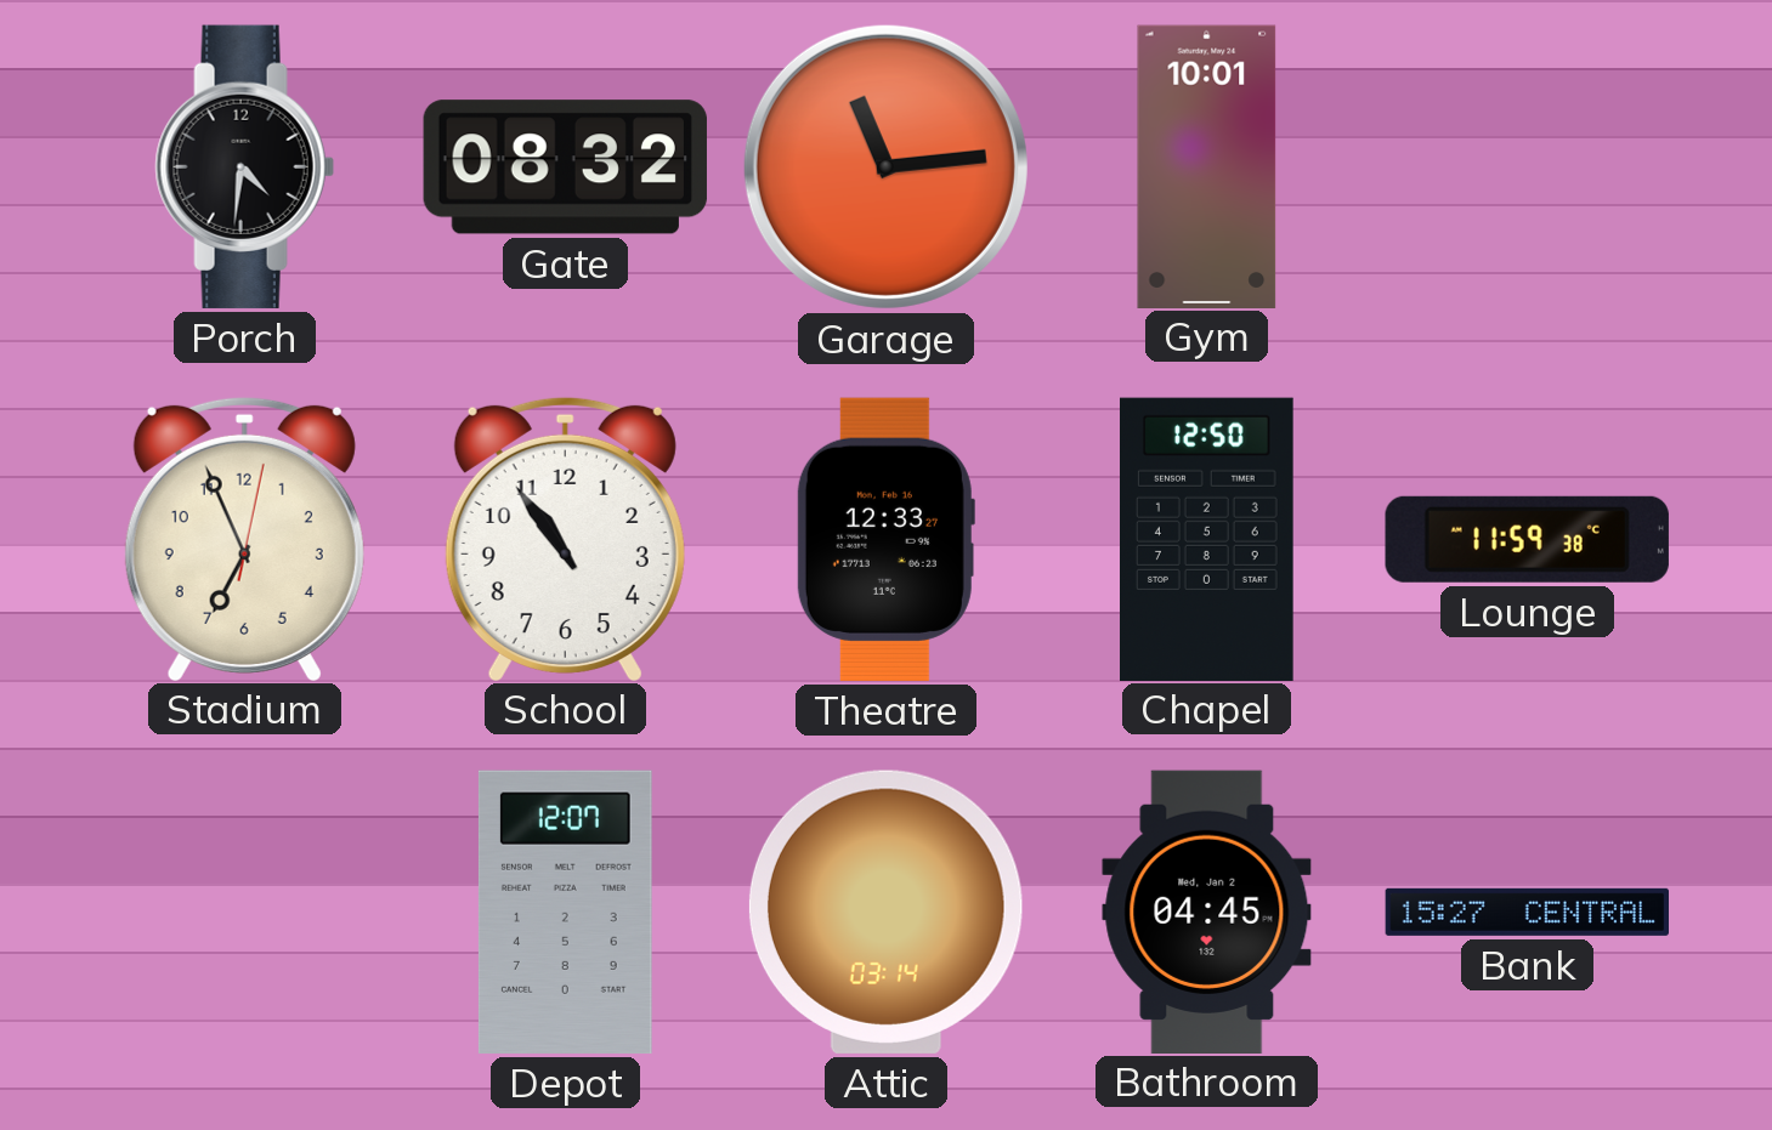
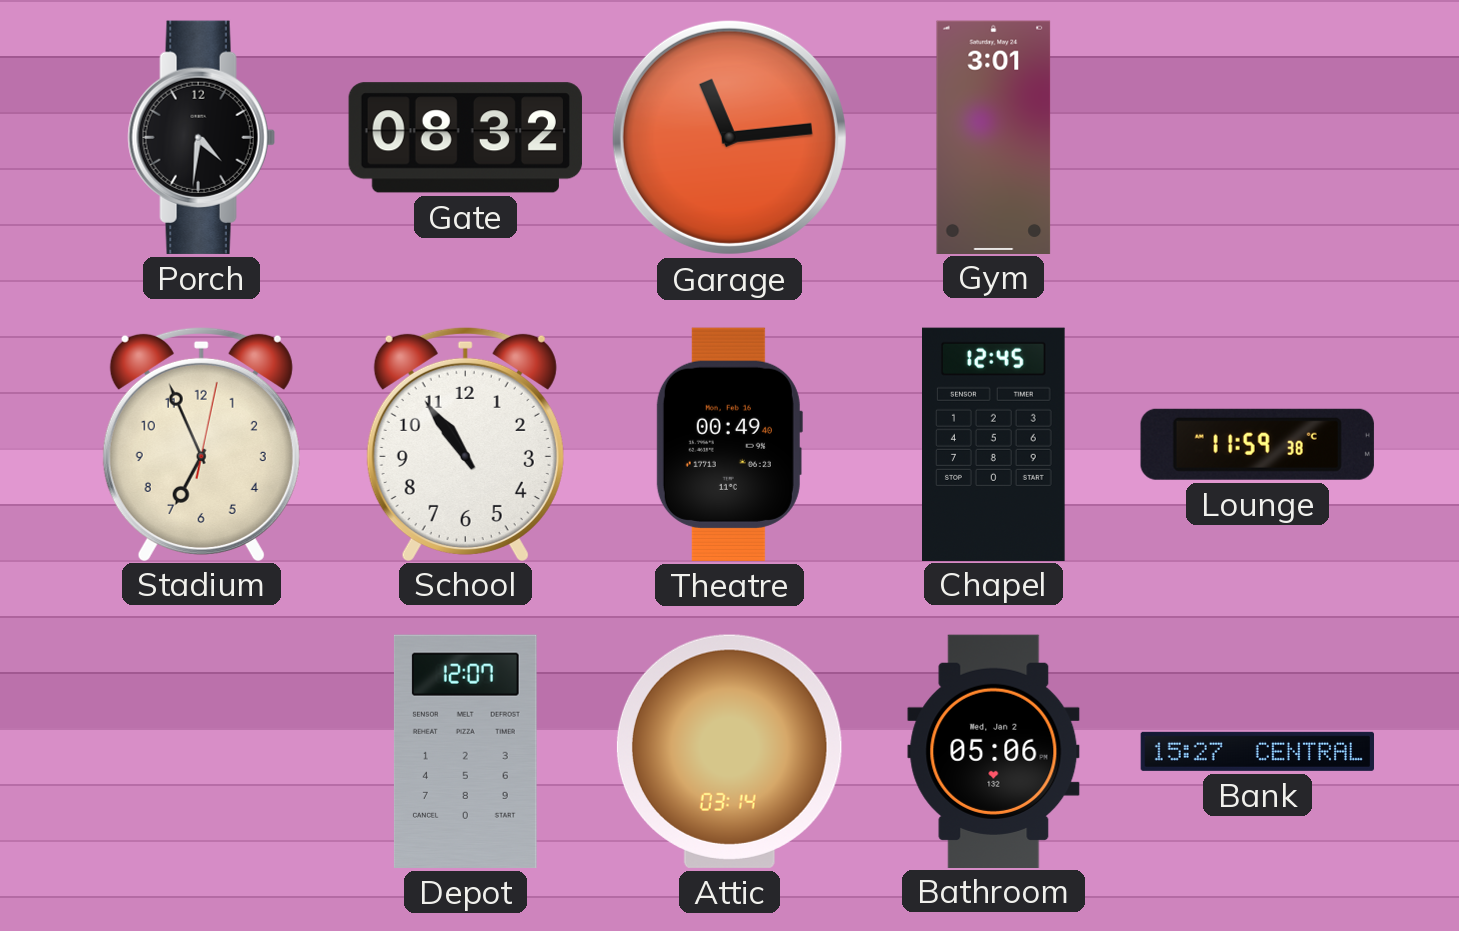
Gym: 10:01 -> 3:01 (994, 137)
Theatre: 12:33 -> 00:49 (729, 444)
Chapel: 12:50 -> 12:45 (994, 444)
Bathroom: 04:45 -> 05:06 (994, 751)
